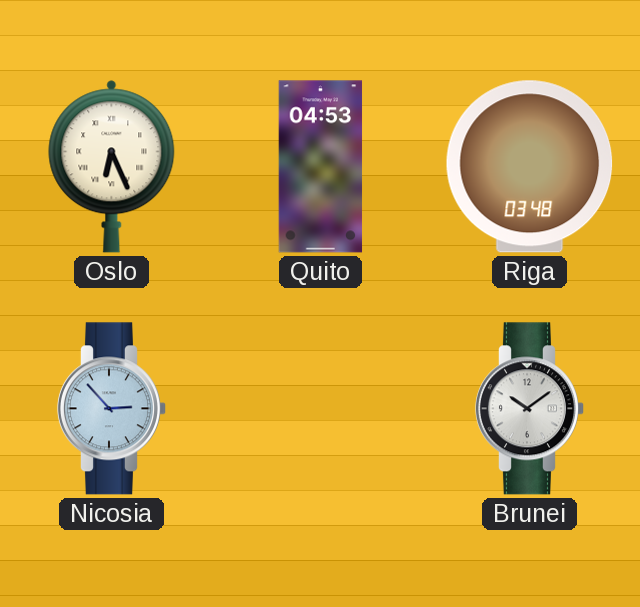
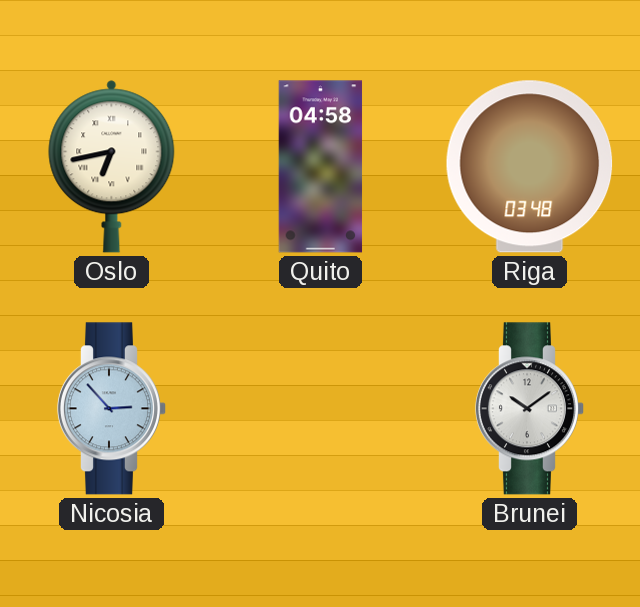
Oslo: 6:26 -> 6:43 (112, 167)
Quito: 04:53 -> 04:58 (321, 167)
